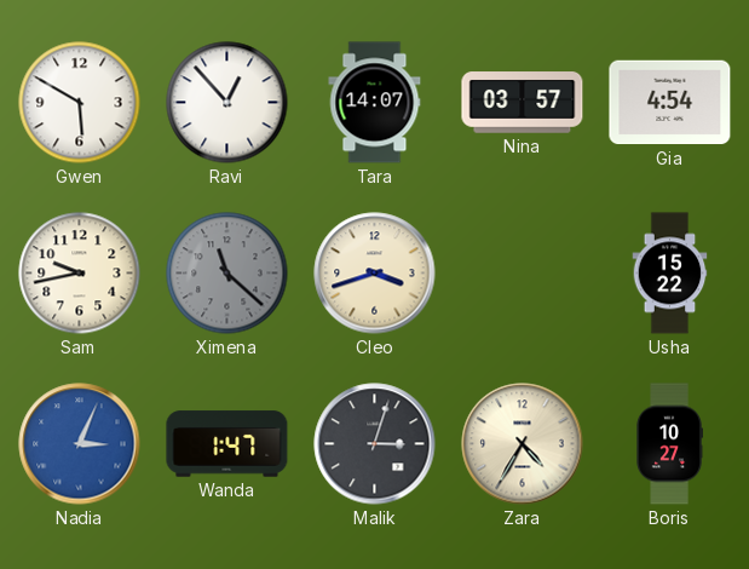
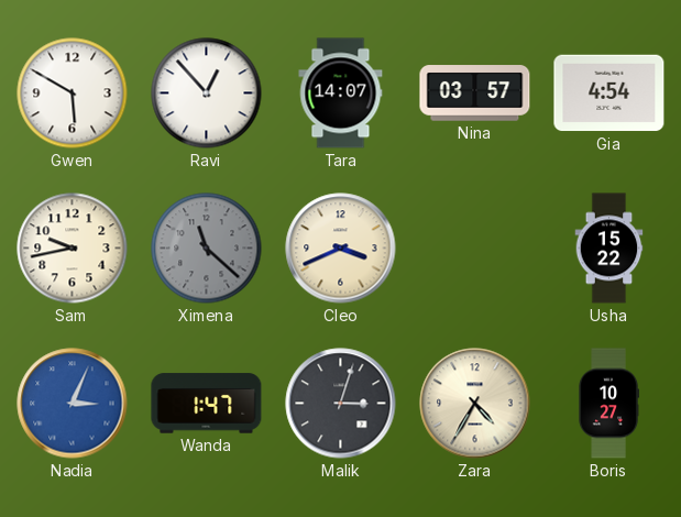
Cleo: 3:42 -> 3:41 (341, 249)
